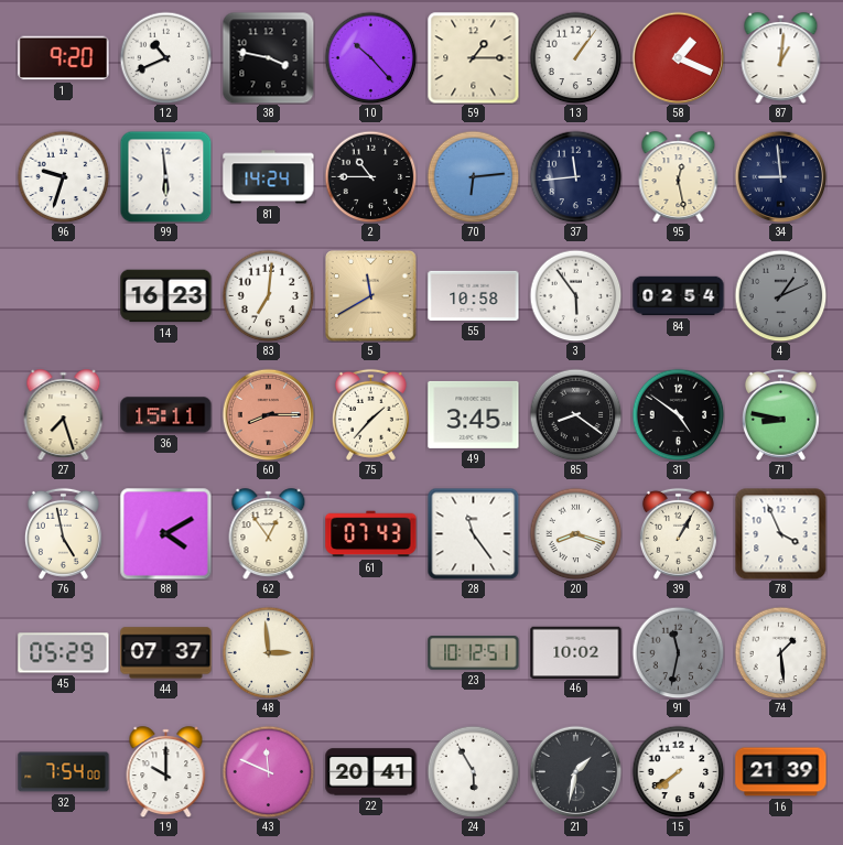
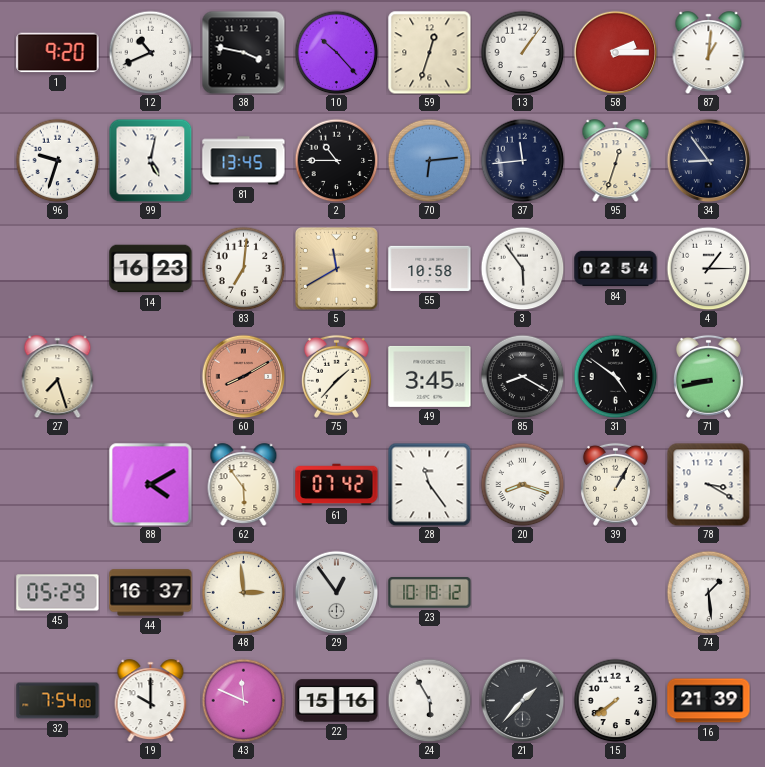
59: 1:15 -> 12:33 (429, 52)
58: 1:19 -> 2:15 (615, 52)
99: 5:59 -> 5:02 (150, 160)
81: 14:24 -> 13:45 (244, 161)
95: 12:28 -> 12:33 (616, 161)
34: 8:59 -> 8:54 (708, 160)
4: 1:11 -> 1:15 (708, 268)
4 dial: grey -> white (708, 268)
36: 15:11 -> none (166, 415)
60: 8:15 -> 8:10 (243, 376)
85: 8:21 -> 8:20 (522, 376)
71: 8:47 -> 8:43 (708, 376)
76: 4:58 -> none (63, 533)
62: 12:54 -> 5:54 (244, 485)
61: 07:43 -> 07:42 (337, 485)
78: 3:56 -> 3:20 (708, 484)
44: 07:37 -> 16:37 (151, 593)
29: none -> 12:54 (336, 592)
23: 10:12 -> 10:18 (430, 593)
46: 10:02 -> none (576, 652)
91: 11:32 -> none (678, 652)
22: 20:41 -> 15:16 (337, 701)
21: 1:32 -> 1:37 (522, 700)
